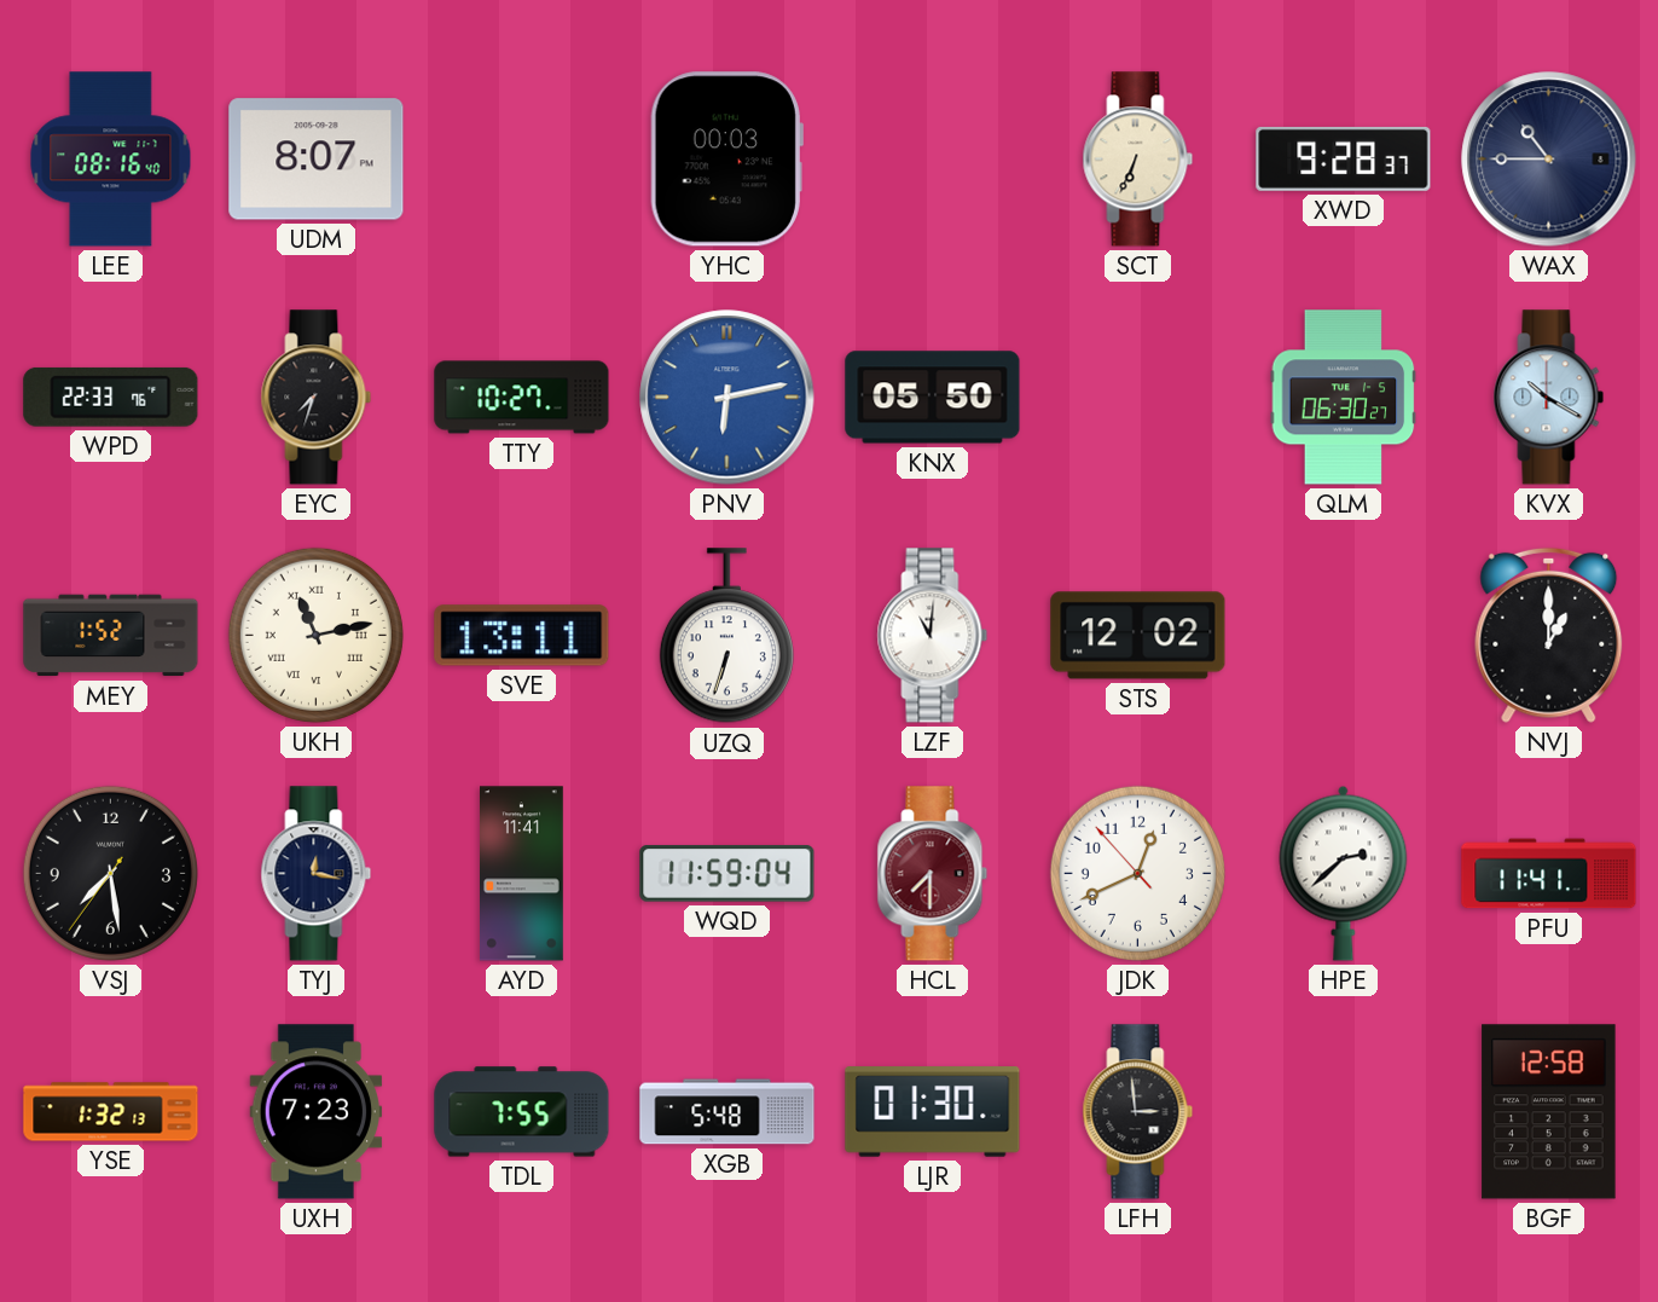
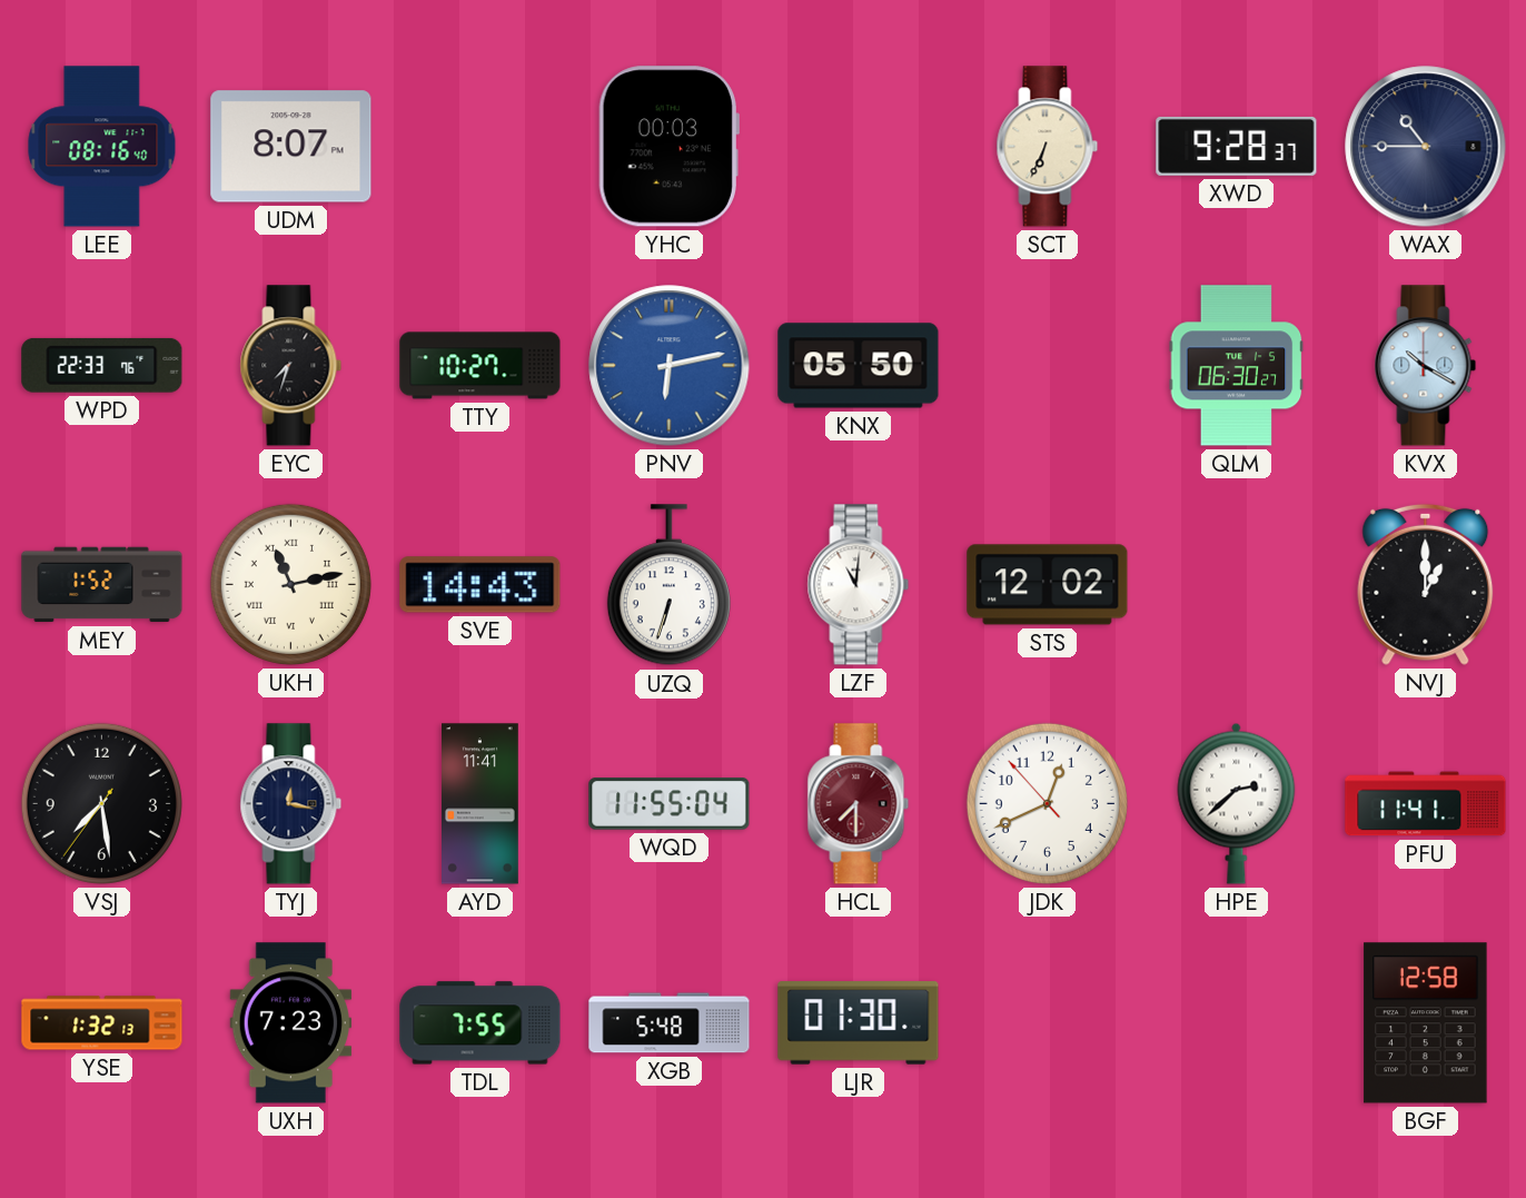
SVE: 13:11 -> 14:43 (480, 585)
WQD: 11:59 -> 11:55 (670, 804)
LFH: 2:59 -> none (1138, 1112)
